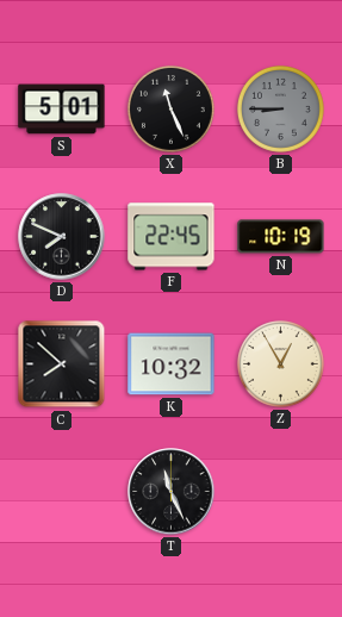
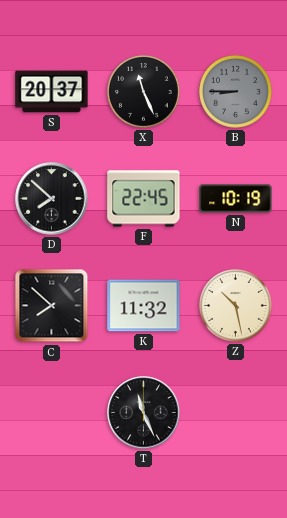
S: 5:01 -> 20:37 (52, 92)
D: 7:49 -> 7:52 (52, 199)
K: 10:32 -> 11:32 (144, 306)
Z: 12:55 -> 10:28 (235, 305)
